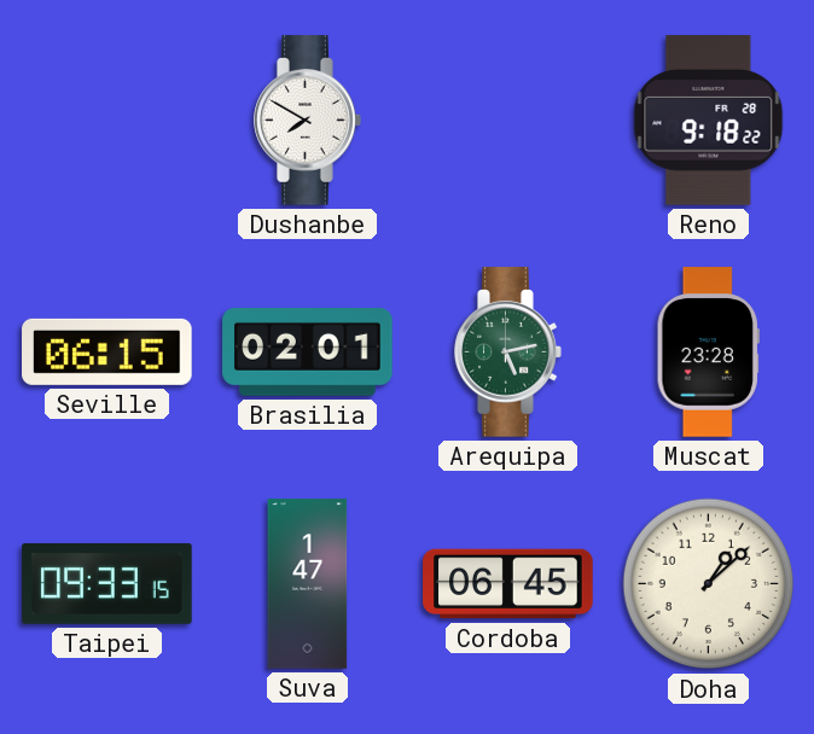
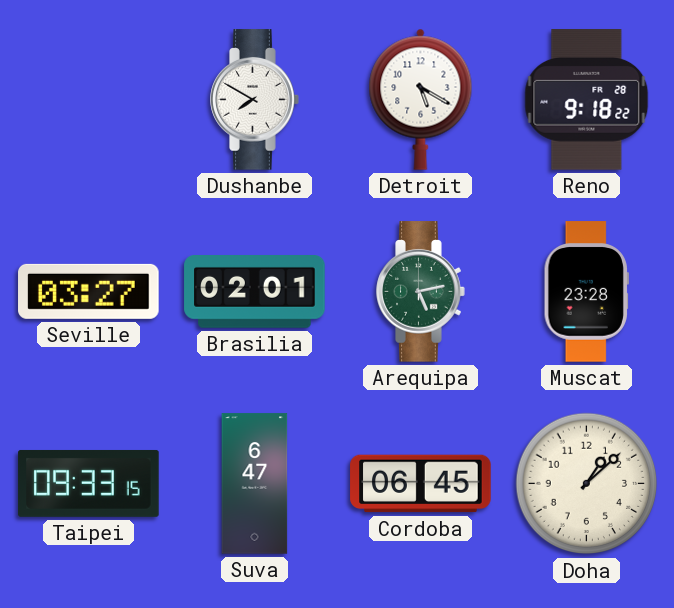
Detroit: none -> 5:20 (421, 99)
Seville: 06:15 -> 03:27 (89, 291)
Suva: 1:47 -> 6:47 (255, 484)
